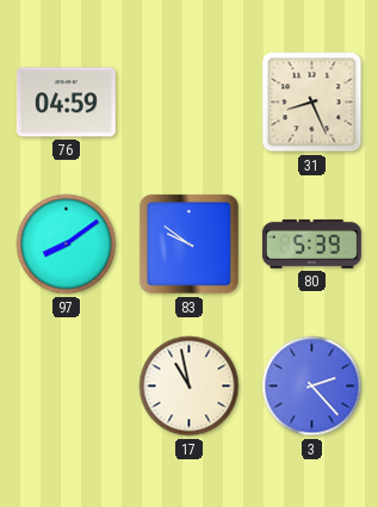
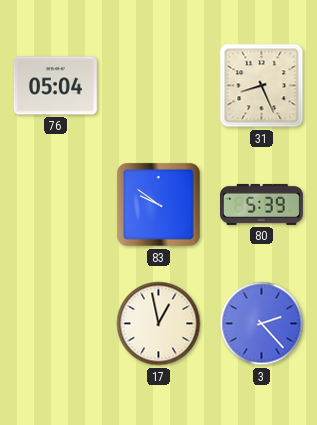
76: 04:59 -> 05:04 (55, 86)
97: 8:09 -> none (67, 245)
17: 10:58 -> 12:58 (159, 324)
